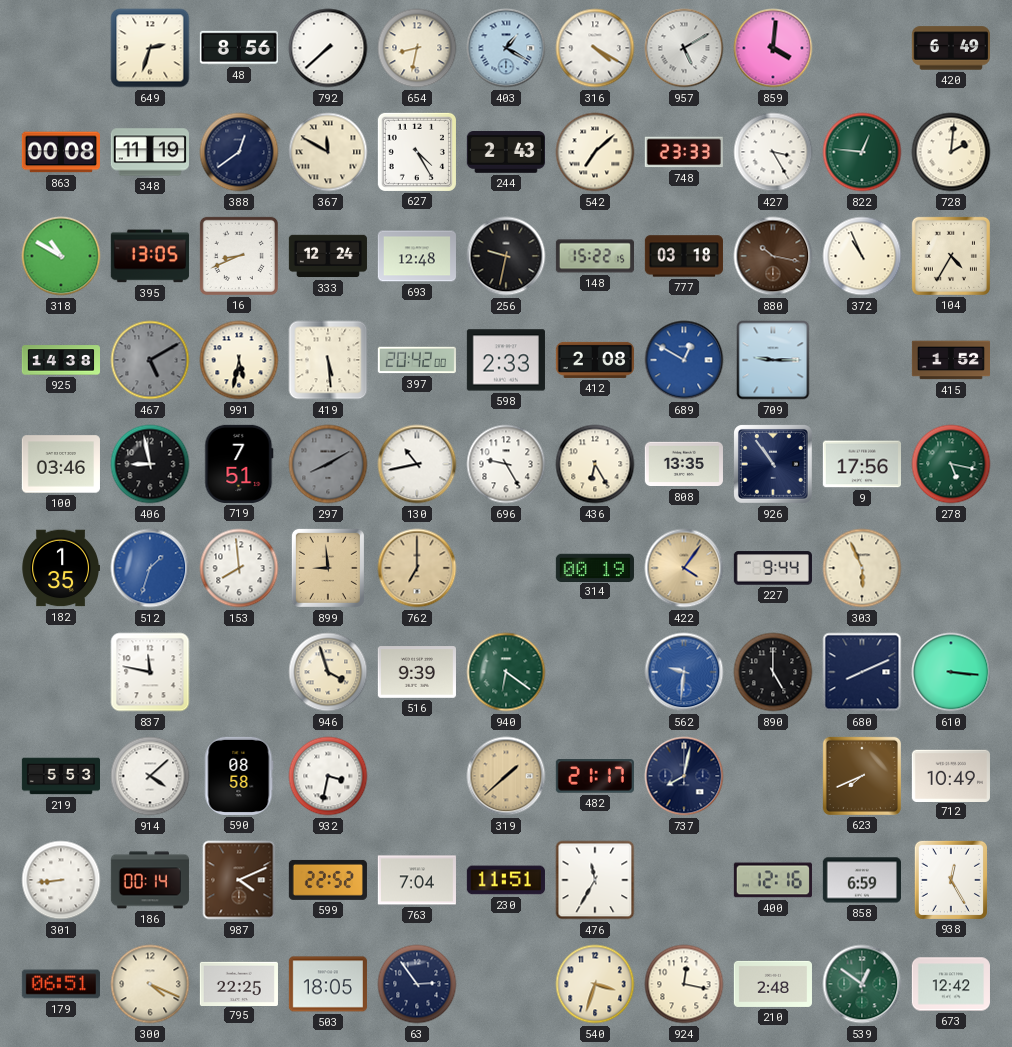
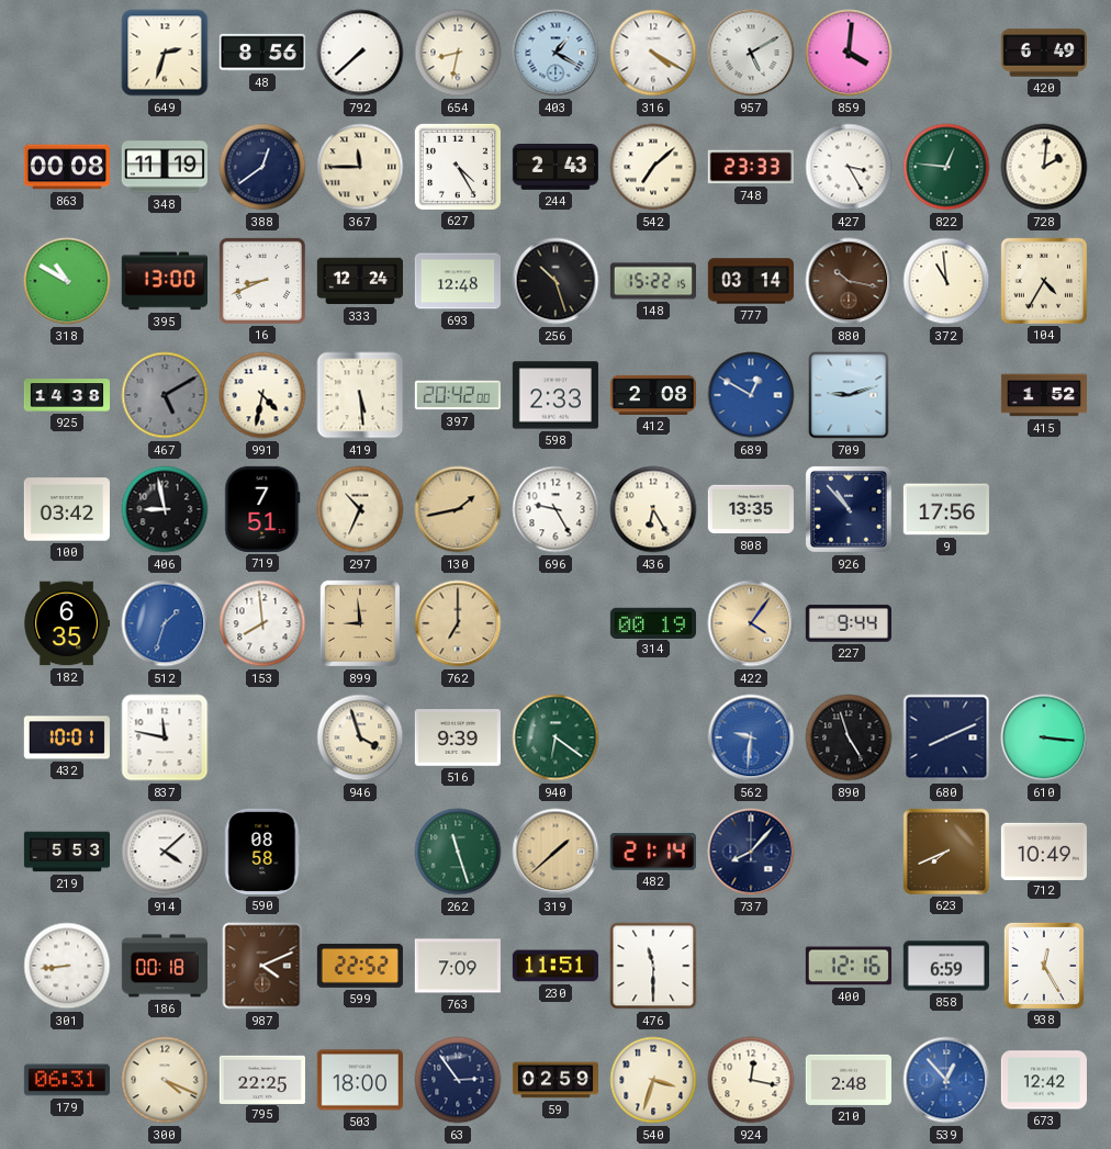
367: 11:50 -> 11:45 (360, 167)
395: 13:05 -> 13:00 (165, 281)
256: 9:32 -> 10:27 (555, 281)
777: 03:18 -> 03:14 (751, 281)
372: 10:56 -> 10:59 (946, 281)
991: 5:32 -> 4:32 (262, 395)
709: 9:15 -> 9:12 (849, 395)
100: 03:46 -> 03:42 (67, 509)
297: 8:10 -> 10:34 (360, 509)
297 dial: grey -> cream (360, 509)
130: 10:43 -> 1:43 (458, 509)
130 dial: white -> champagne (458, 509)
926: 10:54 -> 10:53 (849, 509)
278: 5:17 -> none (951, 464)
182: 1:35 -> 6:35 (67, 623)
303: 5:56 -> none (862, 568)
432: none -> 10:01 (67, 737)
890: 5:00 -> 4:57 (849, 737)
932: 3:32 -> none (328, 776)
262: none -> 11:27 (458, 852)
482: 21:17 -> 21:14 (653, 852)
737: 8:02 -> 8:07 (751, 852)
186: 00:14 -> 00:18 (165, 966)
763: 7:04 -> 7:09 (458, 966)
476: 11:35 -> 11:30 (653, 966)
179: 06:51 -> 06:31 (67, 1080)
503: 18:05 -> 18:00 (360, 1080)
59: none -> 02:59 (554, 1080)
539: 12:51 -> 12:53 (946, 1080)
539 dial: green -> blue (946, 1080)
